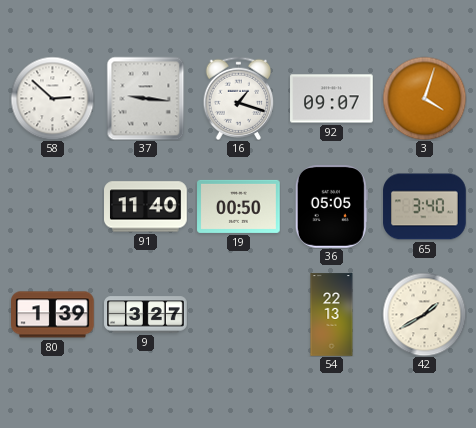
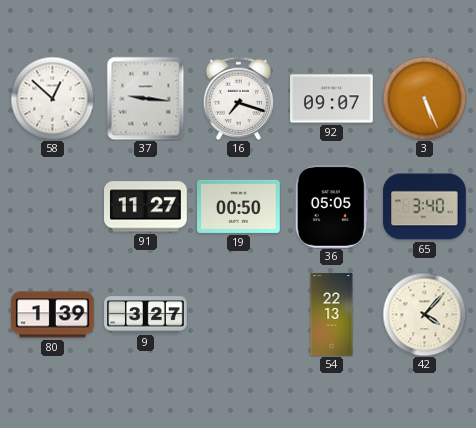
58: 2:52 -> 12:52 (52, 98)
16: 1:18 -> 7:18 (239, 98)
3: 4:03 -> 5:26 (424, 98)
91: 11:40 -> 11:27 (146, 207)
42: 1:40 -> 4:07 (424, 314)
